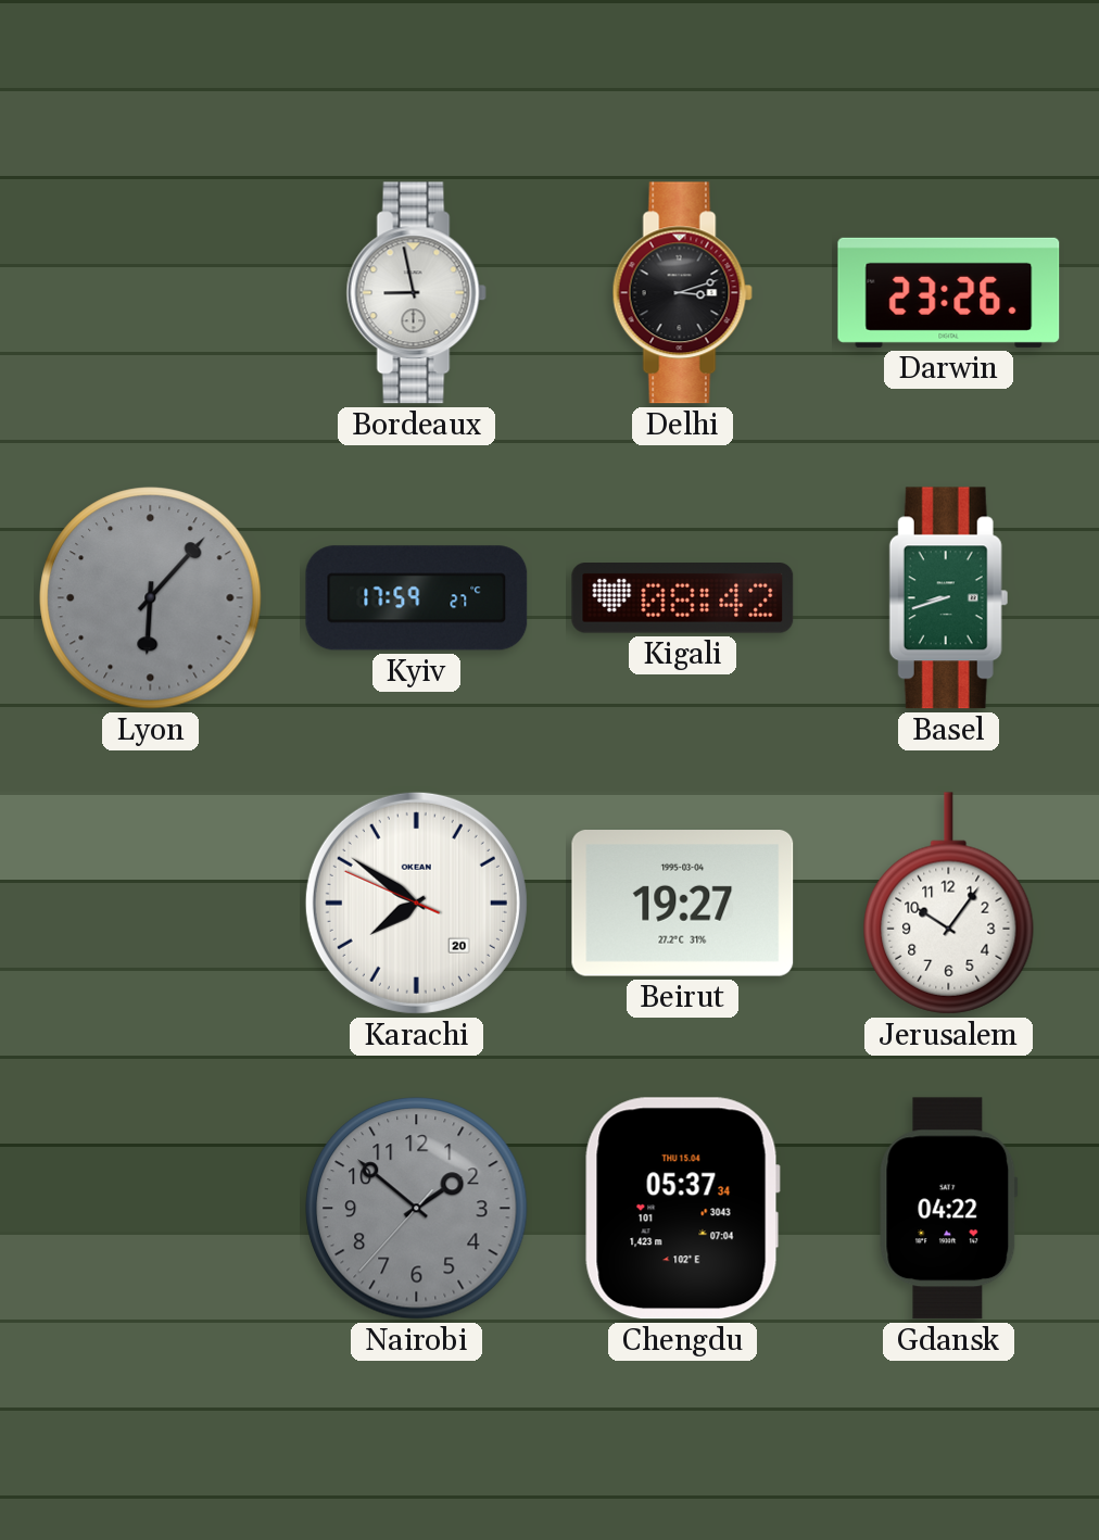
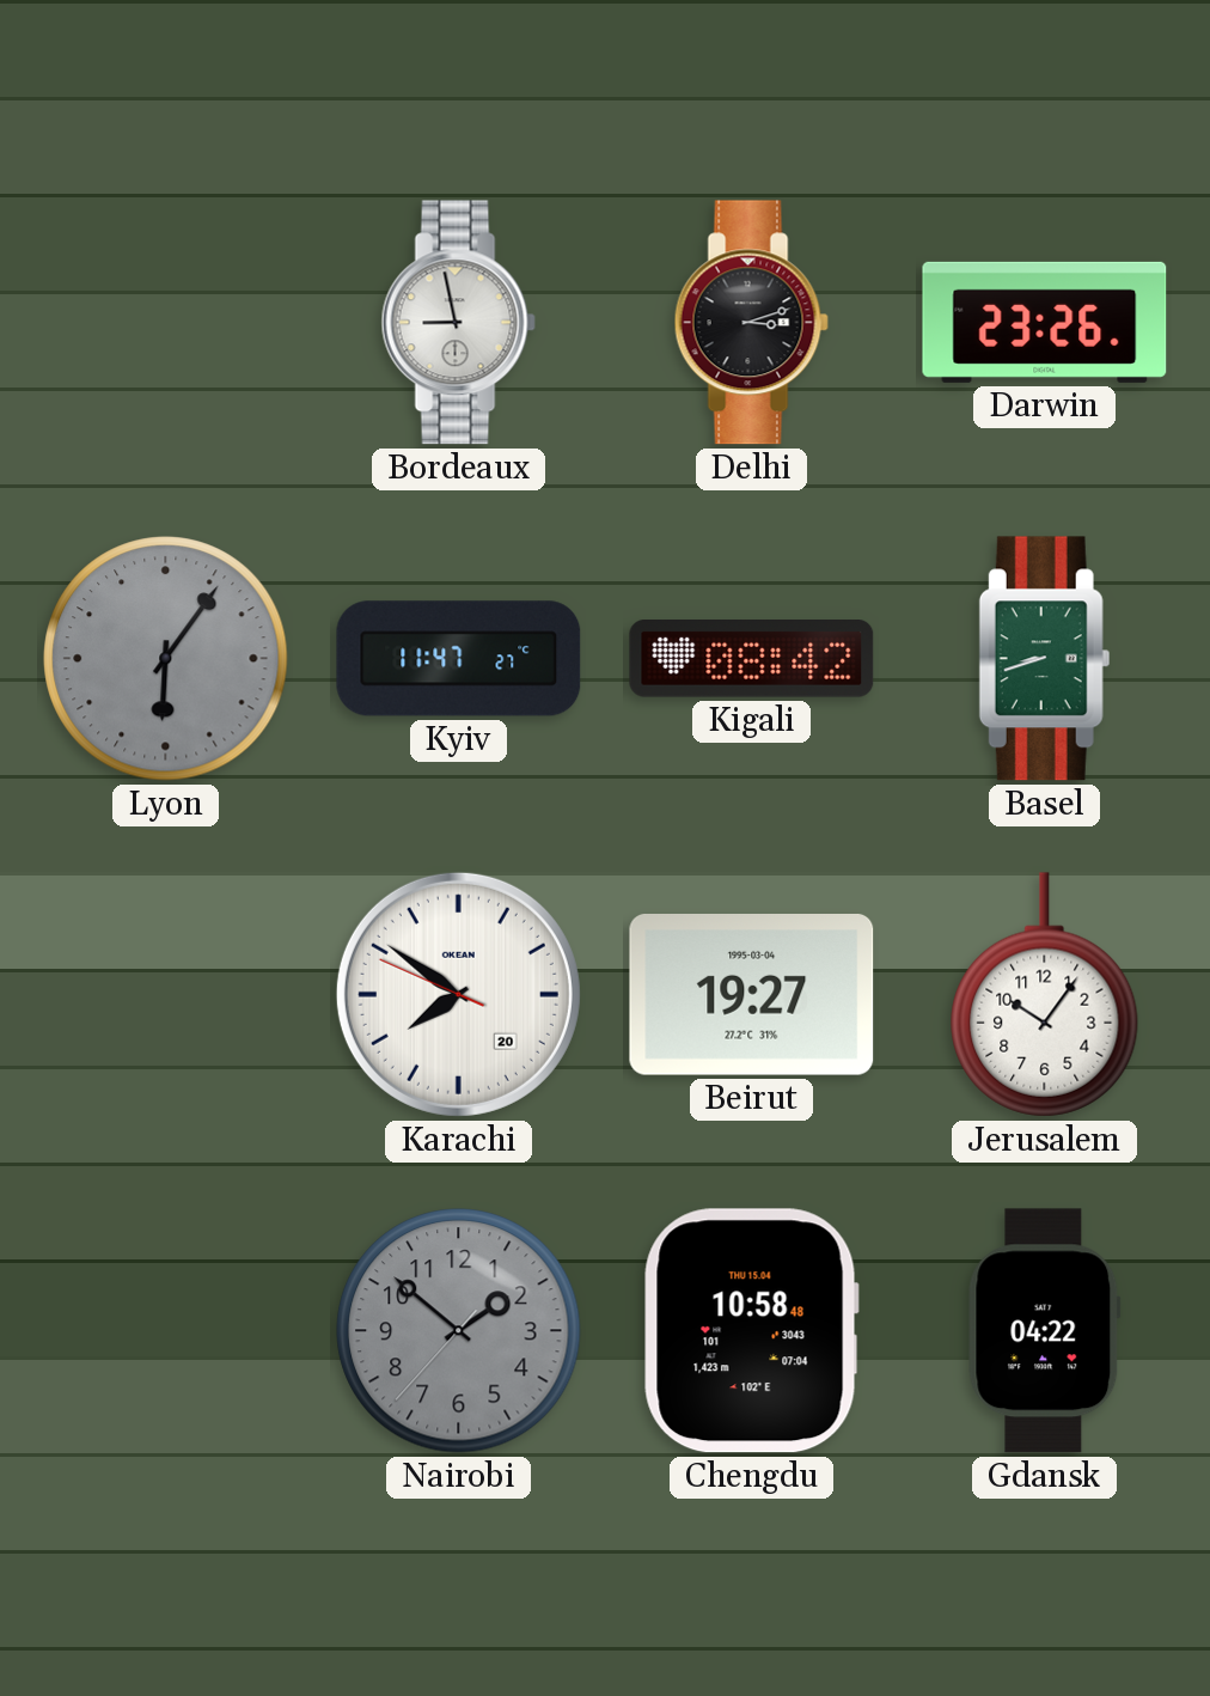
Lyon: 6:07 -> 6:06 (166, 659)
Kyiv: 17:59 -> 11:47 (459, 659)
Chengdu: 05:37 -> 10:58 (751, 1331)
